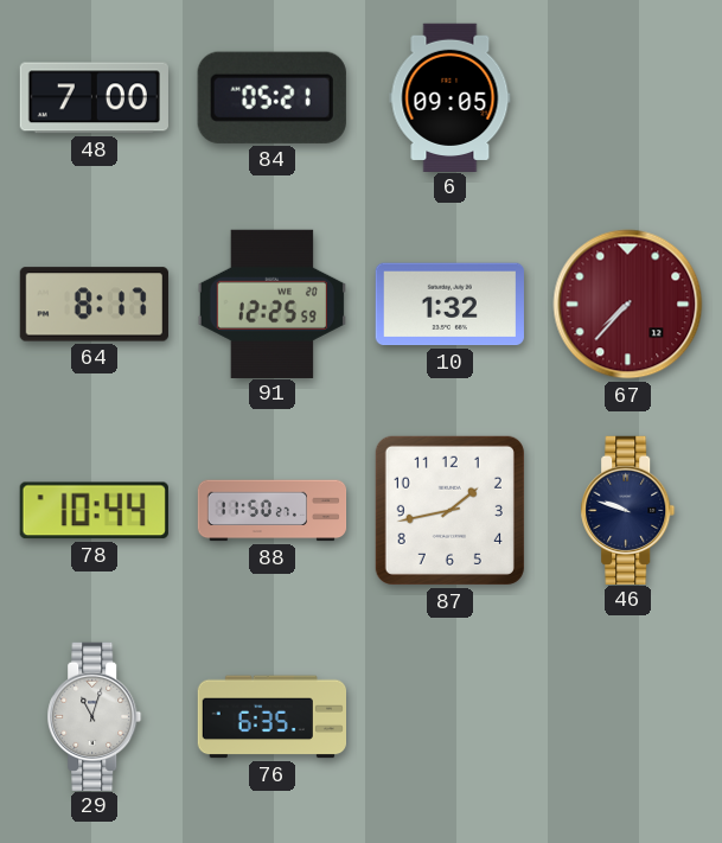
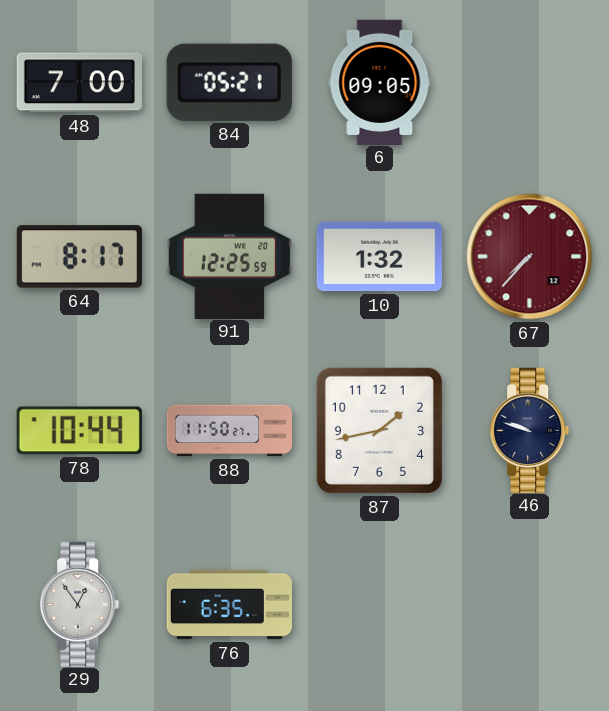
29: 11:03 -> 12:54 (80, 604)
